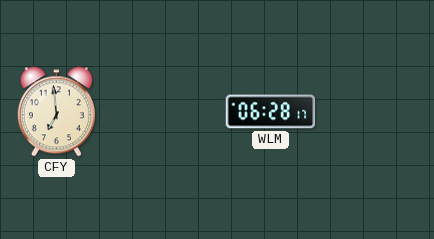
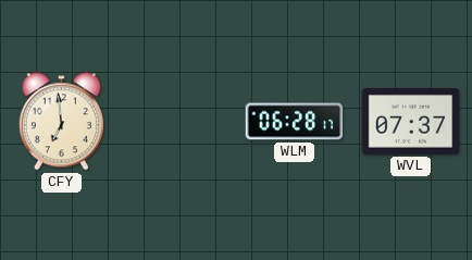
WVL: none -> 07:37 (411, 121)
